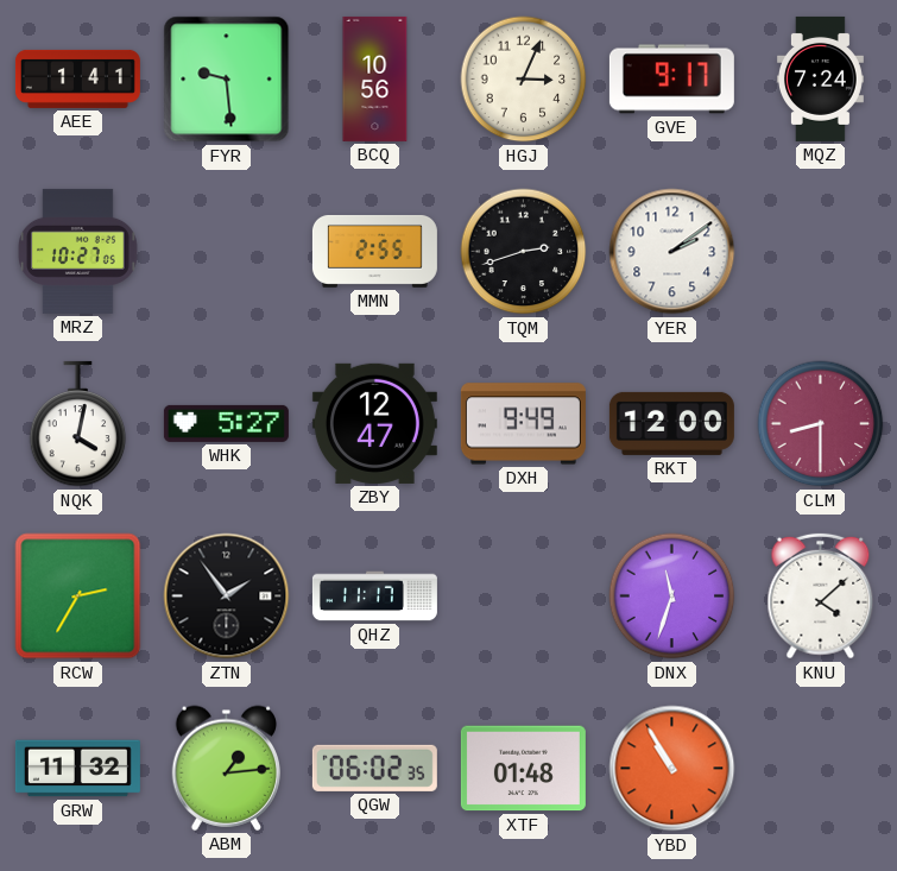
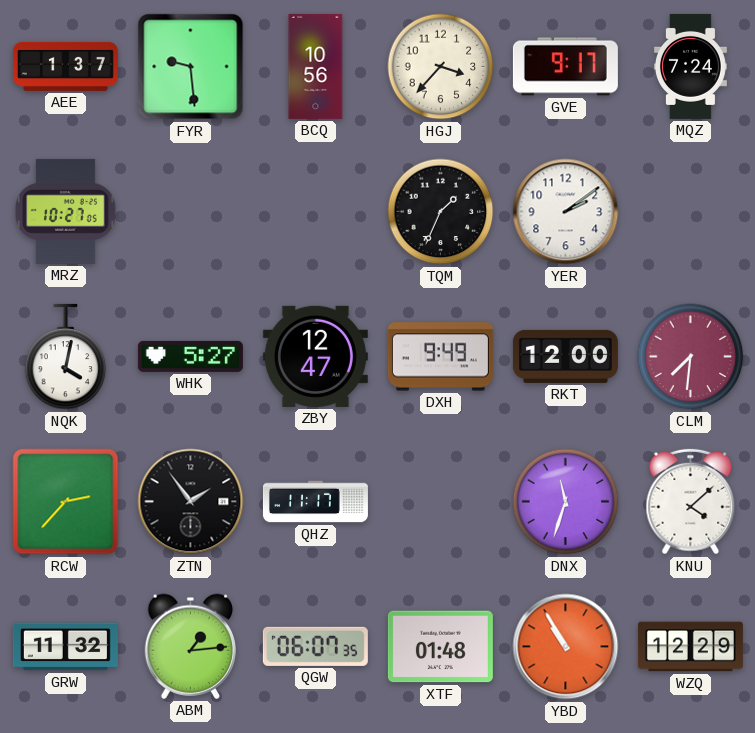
AEE: 1:41 -> 1:37 (65, 66)
HGJ: 3:04 -> 3:37 (441, 67)
MMN: 2:55 -> none (374, 251)
TQM: 2:42 -> 1:34 (441, 212)
CLM: 8:30 -> 7:31 (691, 357)
RCW: 2:35 -> 2:37 (66, 502)
QGW: 06:02 -> 06:07 (315, 646)
WZQ: none -> 12:29 (690, 647)
